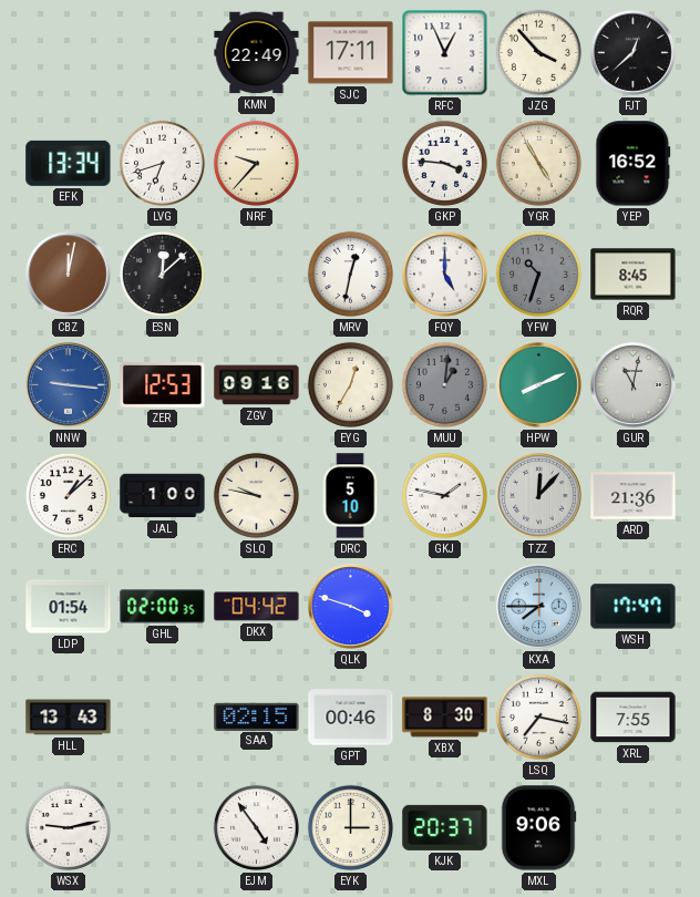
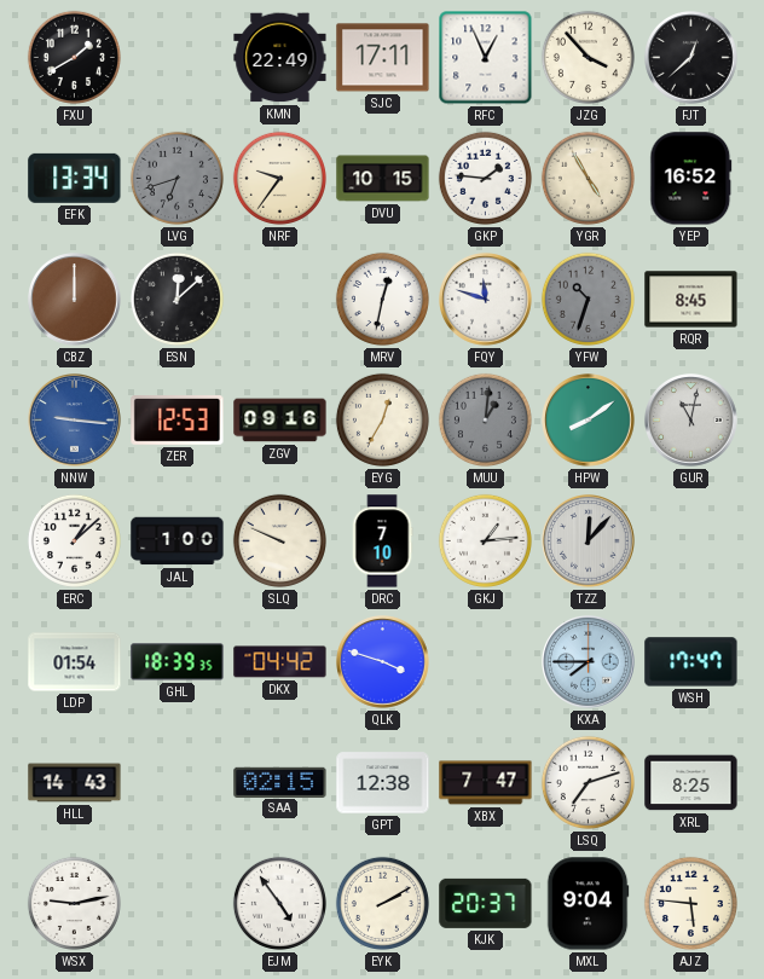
FXU: none -> 1:40 (74, 57)
LVG dial: white -> grey (176, 178)
NRF: 9:37 -> 9:36 (279, 178)
DVU: none -> 10:15 (383, 179)
GKP: 3:46 -> 1:46 (485, 178)
CBZ: 12:02 -> 12:00 (75, 300)
FQY: 5:00 -> 11:48 (486, 300)
HPW: 8:11 -> 8:09 (589, 421)
SLQ: 9:47 -> 9:49 (279, 540)
DRC: 5:10 -> 7:10 (382, 541)
GKJ: 1:47 -> 1:14 (485, 540)
ARD: 21:36 -> none (634, 496)
GHL: 02:00 -> 18:39 (178, 662)
HLL: 13:43 -> 14:43 (75, 783)
GPT: 00:46 -> 12:38 (383, 783)
XBX: 8:30 -> 7:47 (486, 783)
LSQ: 7:17 -> 7:12 (588, 782)
XRL: 7:55 -> 8:25 (691, 783)
EYK: 3:00 -> 2:10 (382, 903)
MXL: 9:06 -> 9:04 (588, 904)
AJZ: none -> 5:46 (690, 903)
